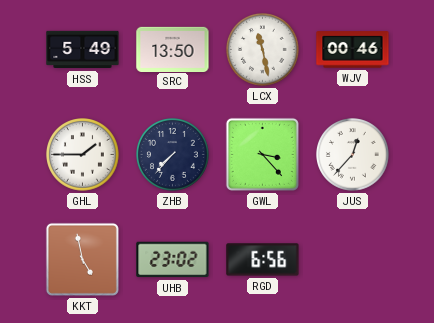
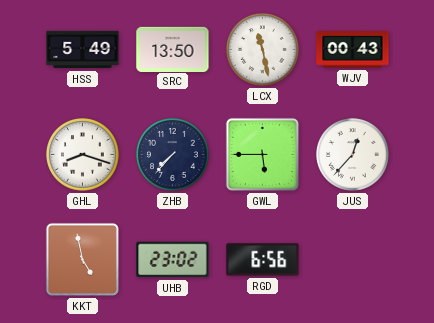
WJV: 00:46 -> 00:43 (353, 50)
GHL: 1:45 -> 8:18 (83, 155)
GWL: 3:23 -> 5:45 (262, 154)
